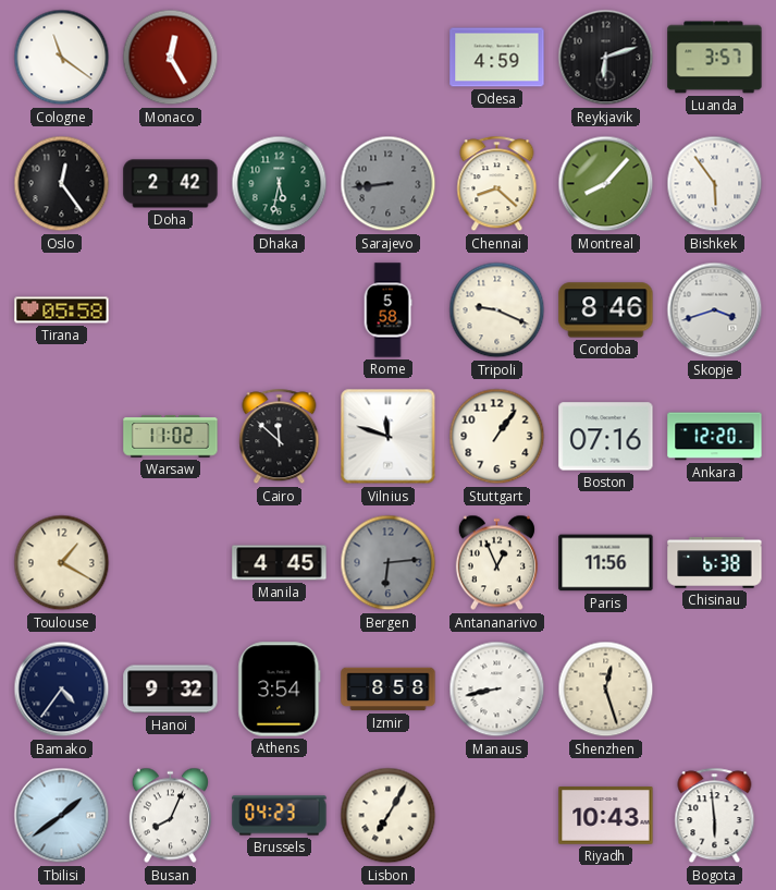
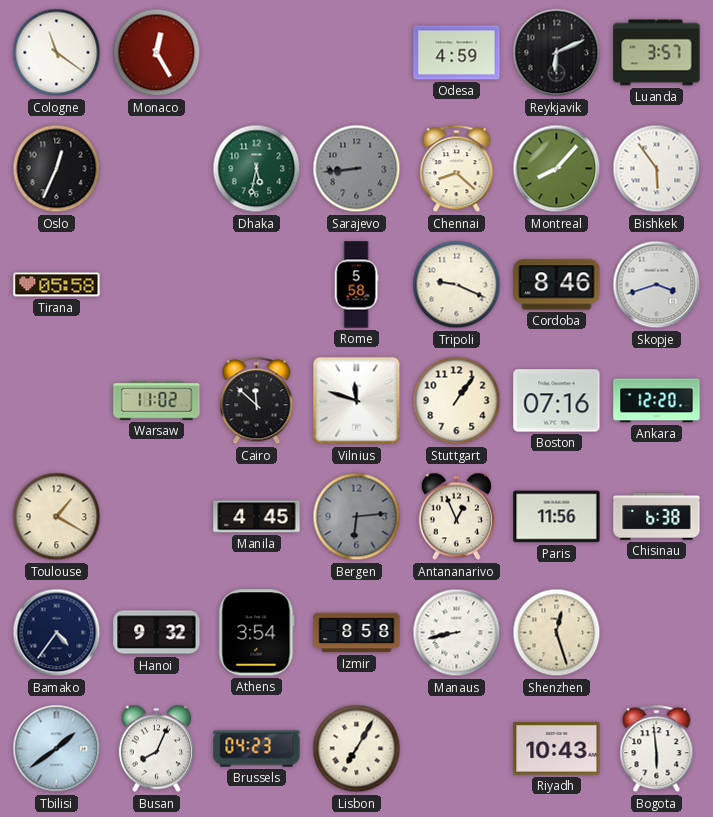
Reykjavik: 6:12 -> 6:11 (557, 53)
Oslo: 12:24 -> 12:34 (57, 169)
Doha: 2:42 -> none (171, 184)
